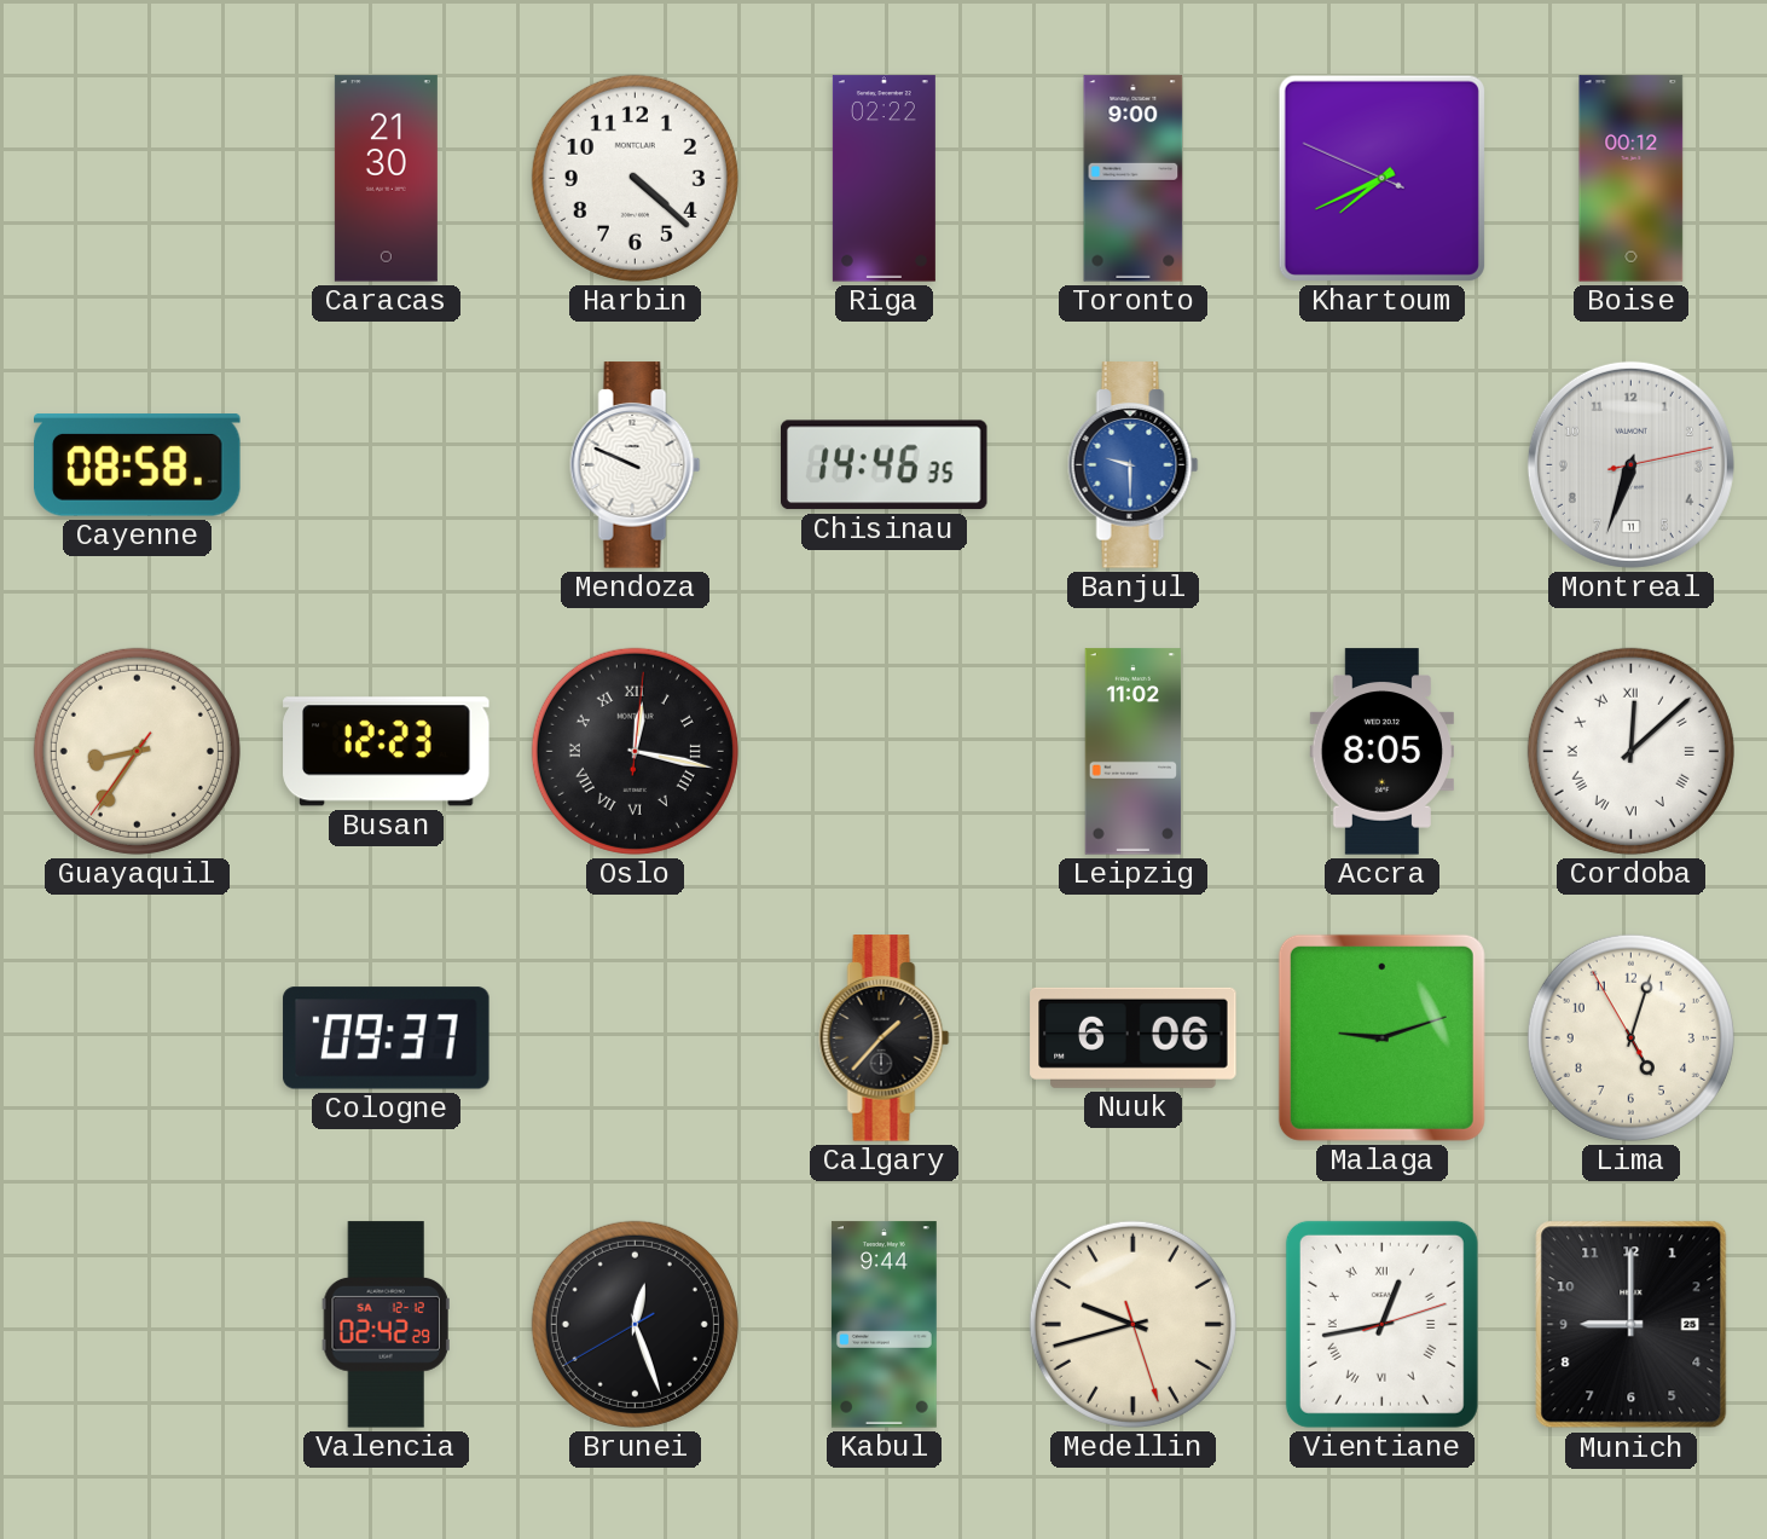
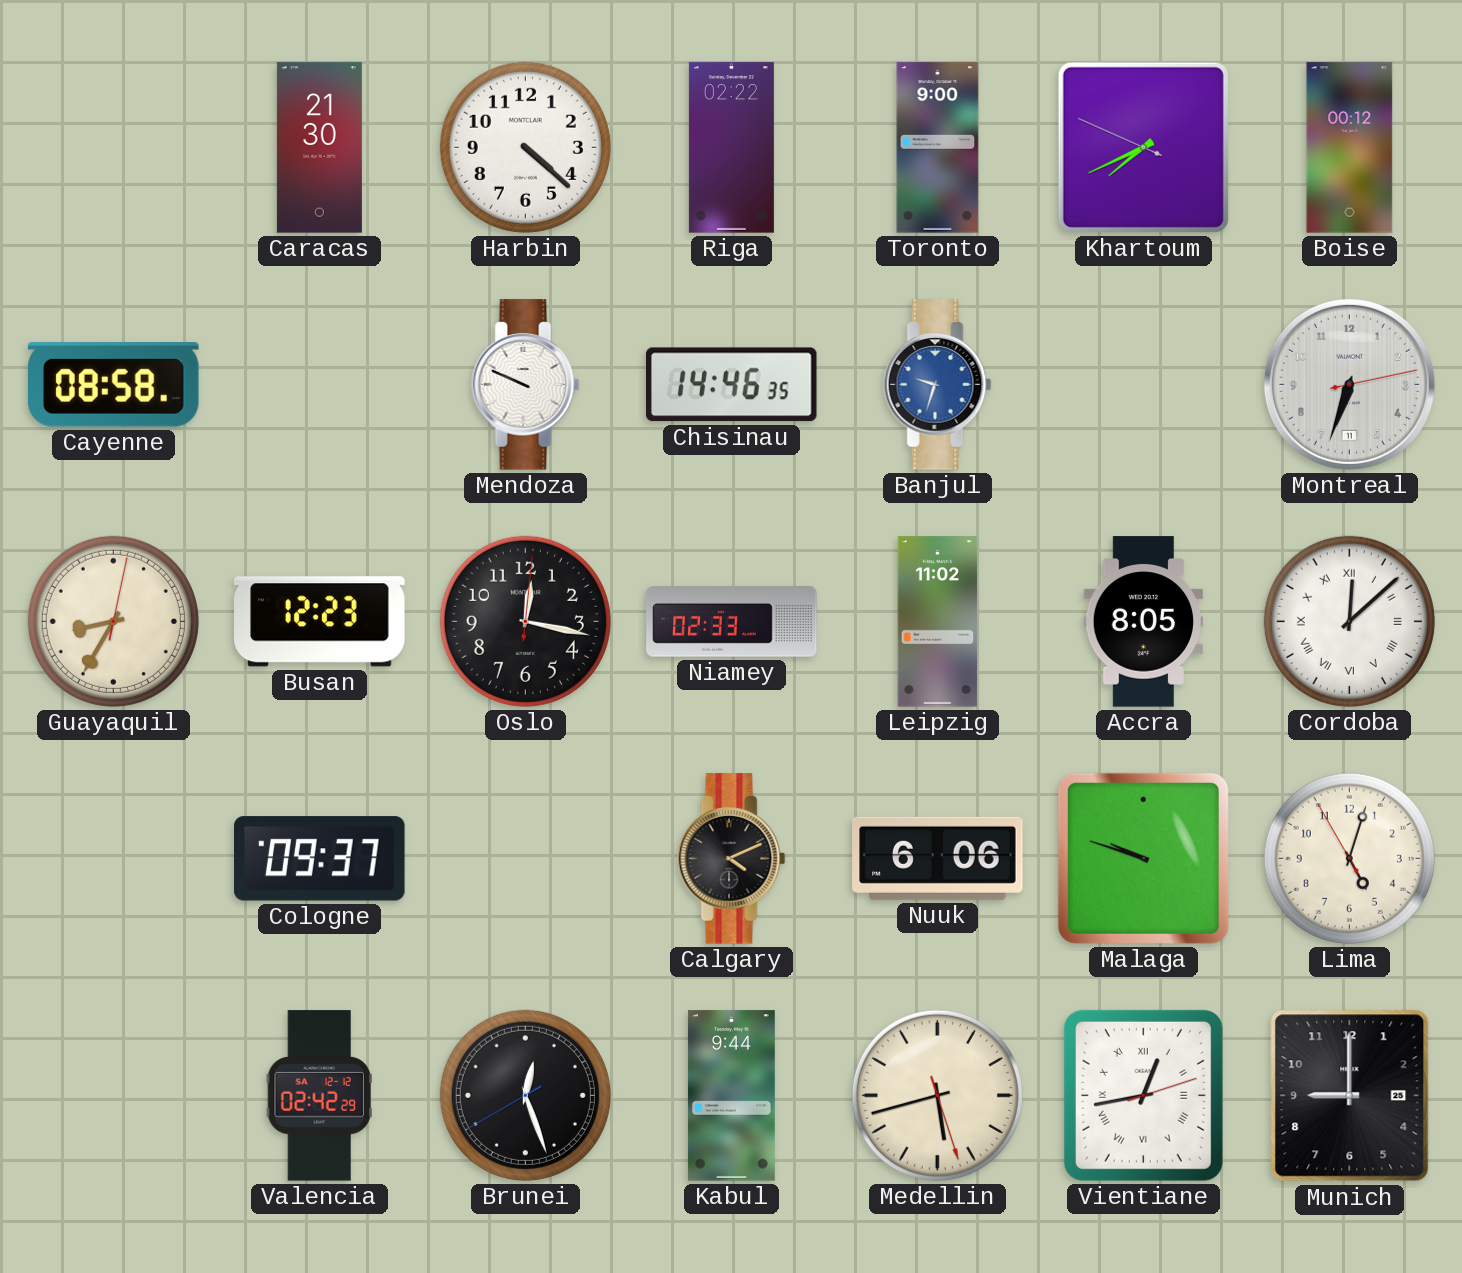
Banjul: 9:30 -> 9:33 (938, 385)
Guayaquil: 8:35:36 -> 8:35:02 (113, 621)
Oslo numerals: Roman -> Arabic (525, 621)
Niamey: none -> 02:33 (732, 622)
Calgary: 1:37 -> 4:11 (732, 859)
Malaga: 9:12 -> 9:48 (1143, 858)
Medellin: 9:42 -> 5:42 (937, 1095)
